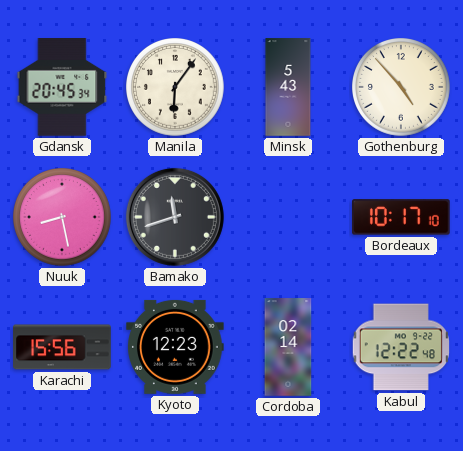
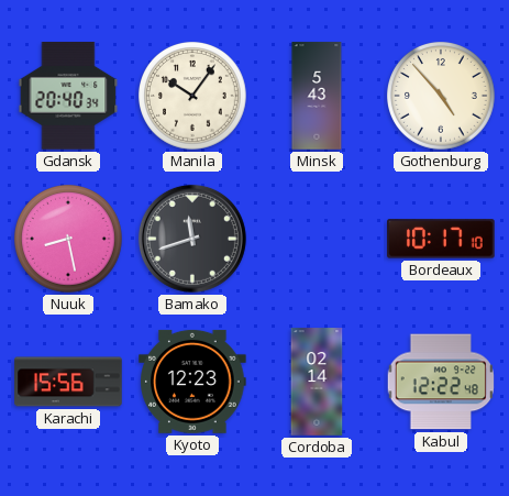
Gdansk: 20:45 -> 20:40 (68, 96)
Manila: 6:06 -> 10:06 (193, 97)
